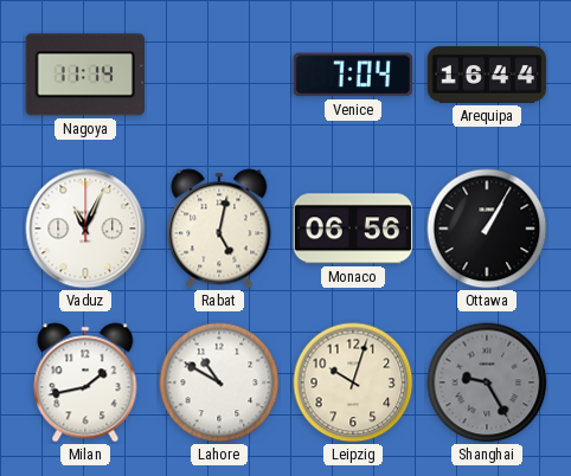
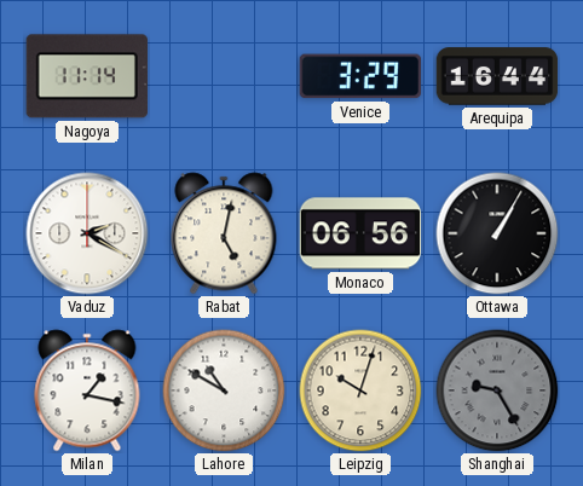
Venice: 7:04 -> 3:29 (359, 76)
Vaduz: 11:04 -> 2:20 (87, 233)
Milan: 1:43 -> 1:17 (87, 390)
